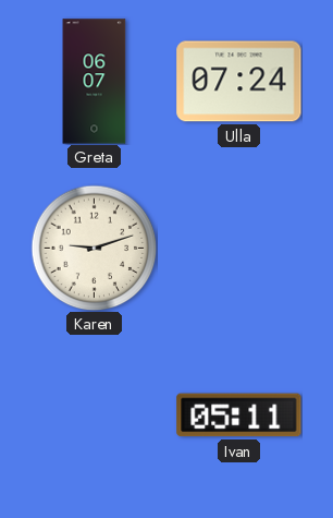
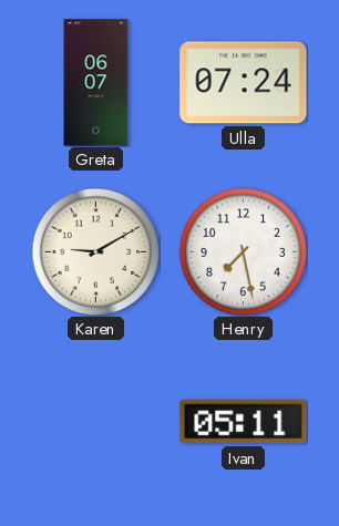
Karen: 9:12 -> 9:10 (95, 251)
Henry: none -> 7:28 (243, 251)
